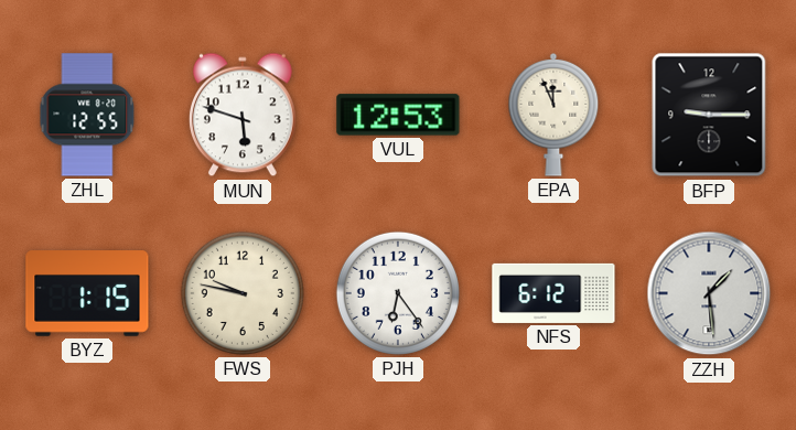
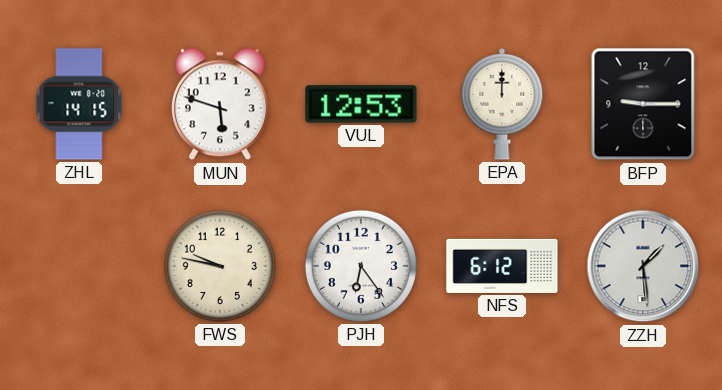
ZHL: 12:55 -> 14:15 (79, 104)
EPA: 11:56 -> 12:00 (502, 104)
BYZ: 1:15 -> none (87, 293)
